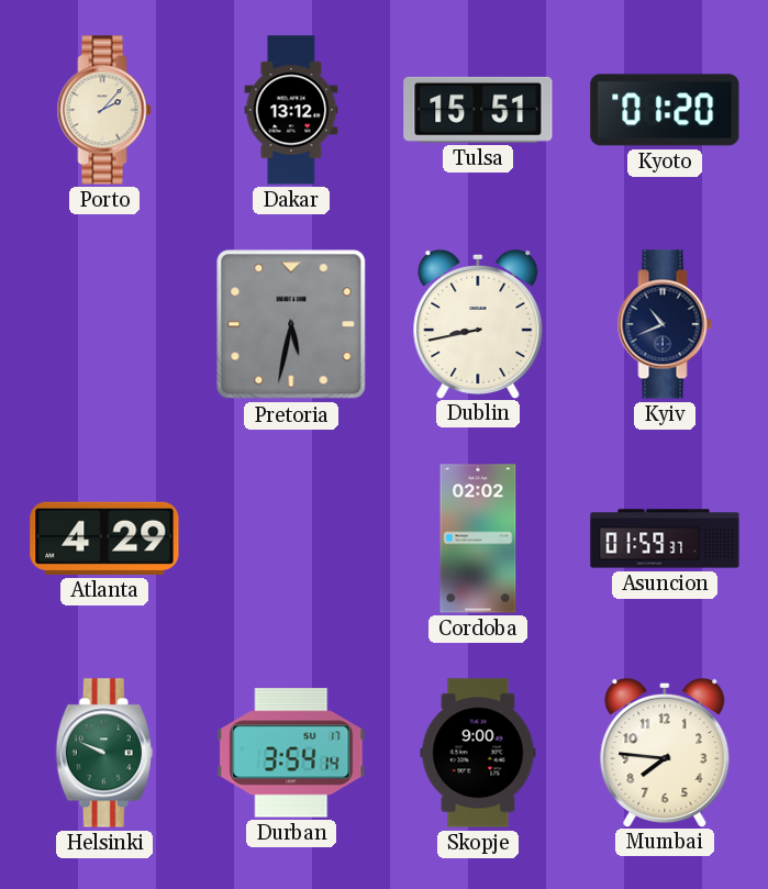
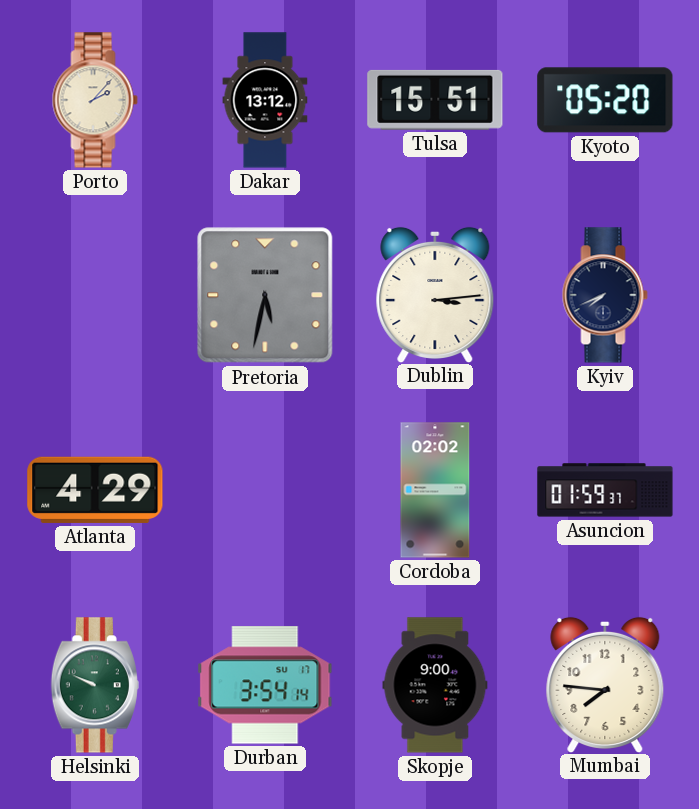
Kyoto: 01:20 -> 05:20 (605, 100)
Dublin: 8:43 -> 3:14 (435, 294)
Kyiv: 10:41 -> 7:41 (605, 295)
